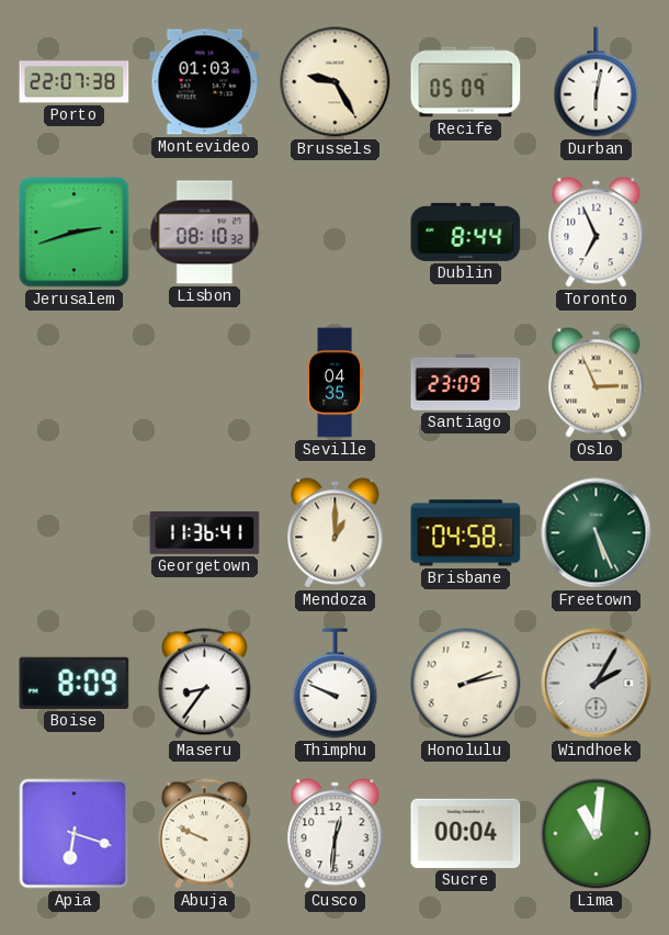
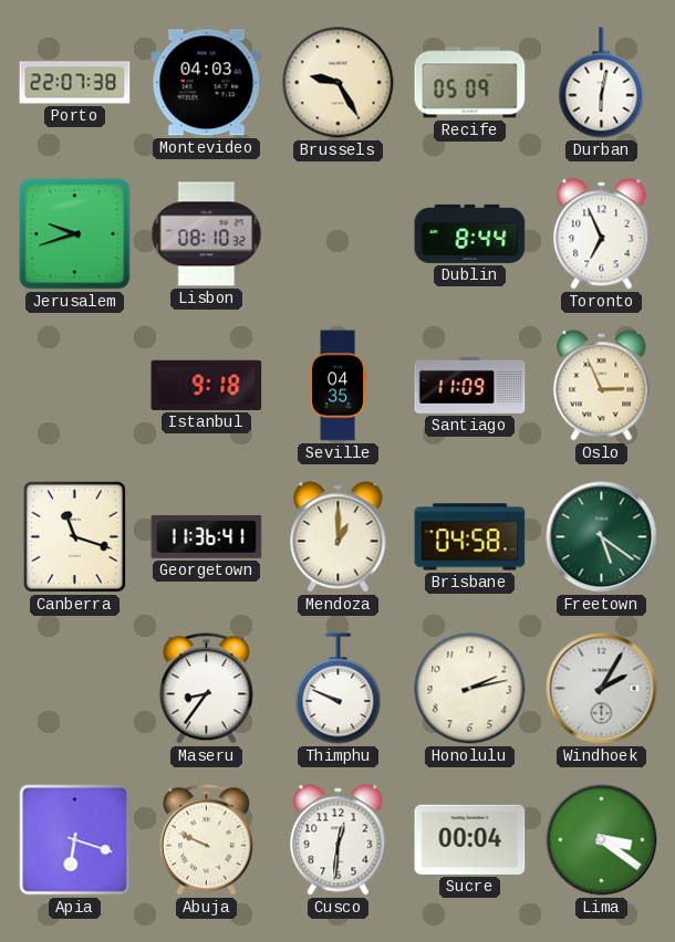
Montevideo: 01:03 -> 04:03 (207, 83)
Jerusalem: 2:42 -> 9:42 (75, 234)
Istanbul: none -> 9:18 (207, 385)
Santiago: 23:09 -> 11:09 (470, 385)
Canberra: none -> 11:18 (74, 536)
Freetown: 5:26 -> 5:21 (602, 537)
Boise: 8:09 -> none (75, 683)
Lima: 11:01 -> 3:21 (602, 840)
